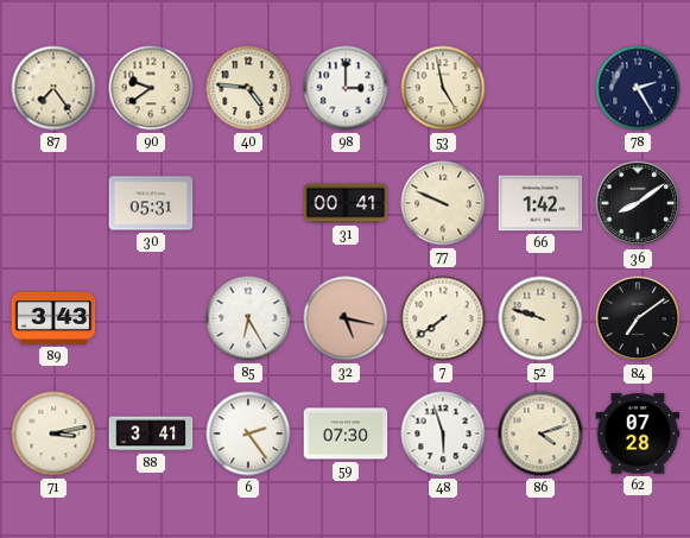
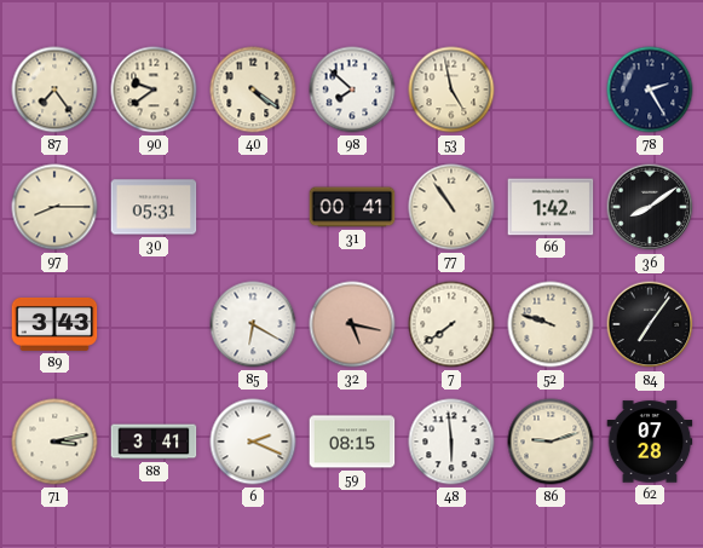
40: 4:46 -> 4:21 (253, 90)
98: 3:00 -> 7:52 (352, 90)
97: none -> 8:15 (54, 207)
77: 9:49 -> 10:54 (451, 207)
85: 6:25 -> 6:20 (253, 324)
84: 7:09 -> 7:06 (650, 324)
6: 2:24 -> 2:19 (253, 442)
59: 07:30 -> 08:15 (352, 442)
48: 5:57 -> 5:59 (451, 442)
86: 4:12 -> 9:12 (551, 442)
